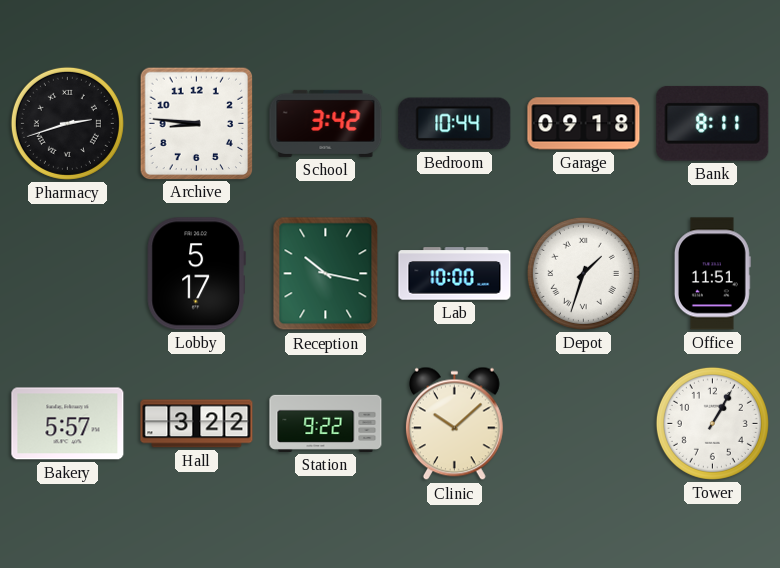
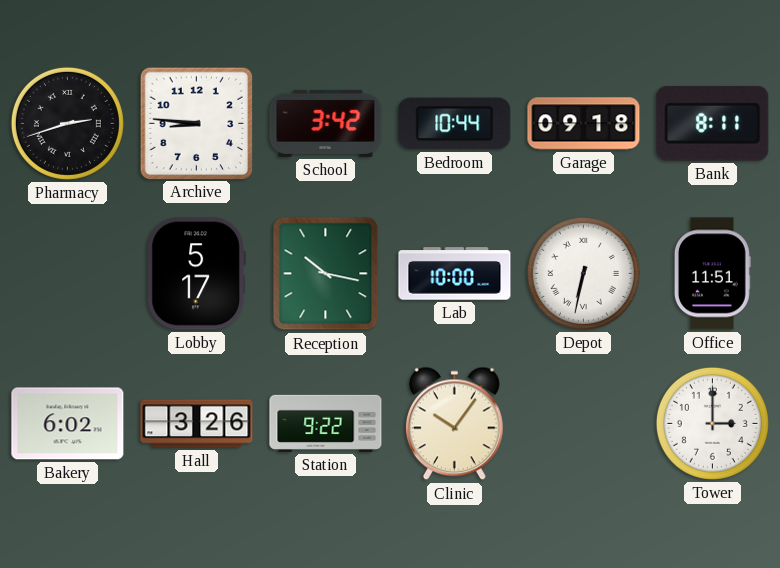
Depot: 1:33 -> 6:32 (583, 273)
Bakery: 5:57 -> 6:02 (68, 424)
Hall: 3:22 -> 3:26 (197, 424)
Clinic: 10:08 -> 10:06 (454, 424)
Tower: 1:05 -> 3:00 (712, 423)
